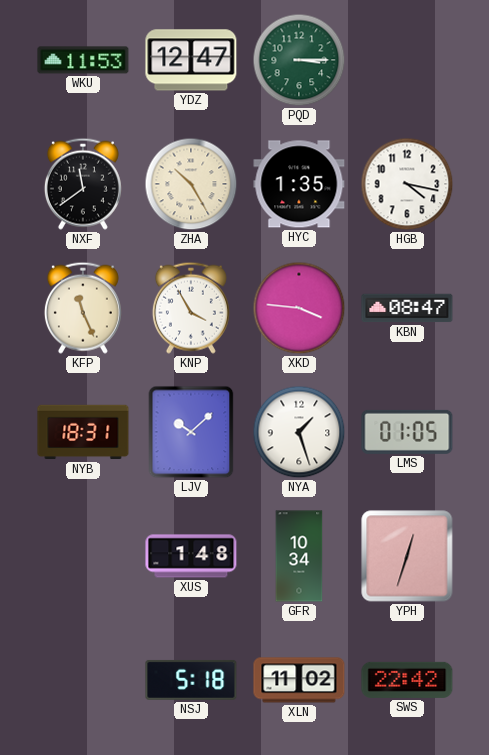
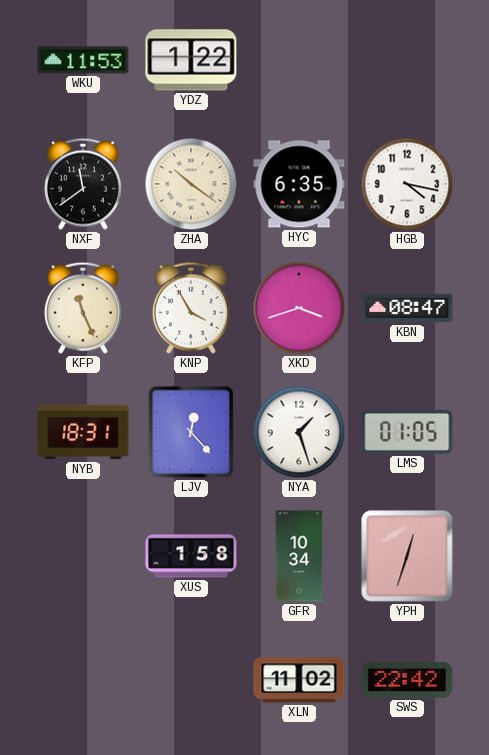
YDZ: 12:47 -> 1:22 (191, 60)
PQD: 3:15 -> none (299, 60)
ZHA: 10:25 -> 10:21 (191, 184)
HYC: 1:35 -> 6:35 (299, 184)
XKD: 3:46 -> 3:42 (299, 308)
LJV: 10:08 -> 12:23 (191, 432)
XUS: 1:48 -> 1:58 (191, 556)
NSJ: 5:18 -> none (191, 680)
